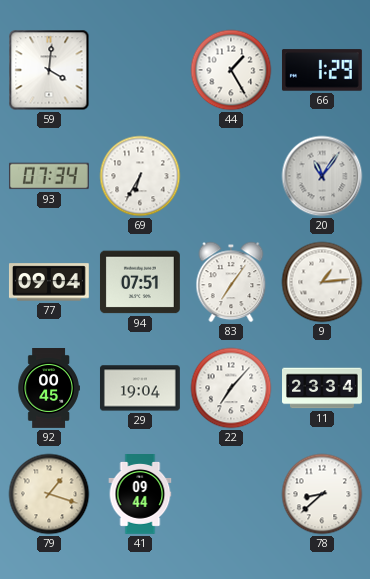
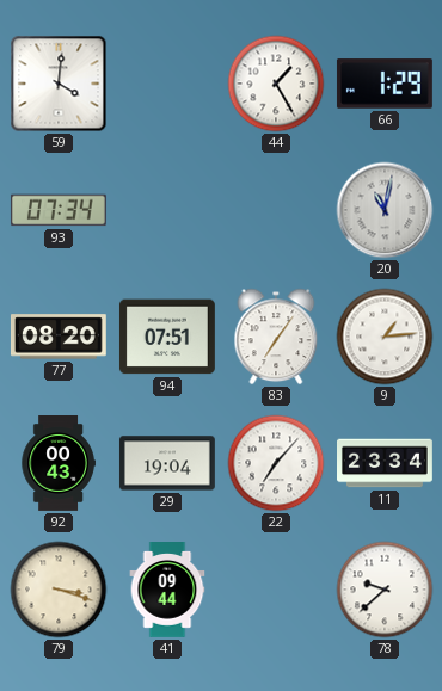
69: 6:35 -> none (140, 176)
20: 11:06 -> 11:02 (385, 210)
77: 09:04 -> 08:20 (59, 337)
92: 00:45 -> 00:43 (59, 464)
79: 1:18 -> 3:18 (59, 590)
78: 8:38 -> 9:38 (385, 590)
